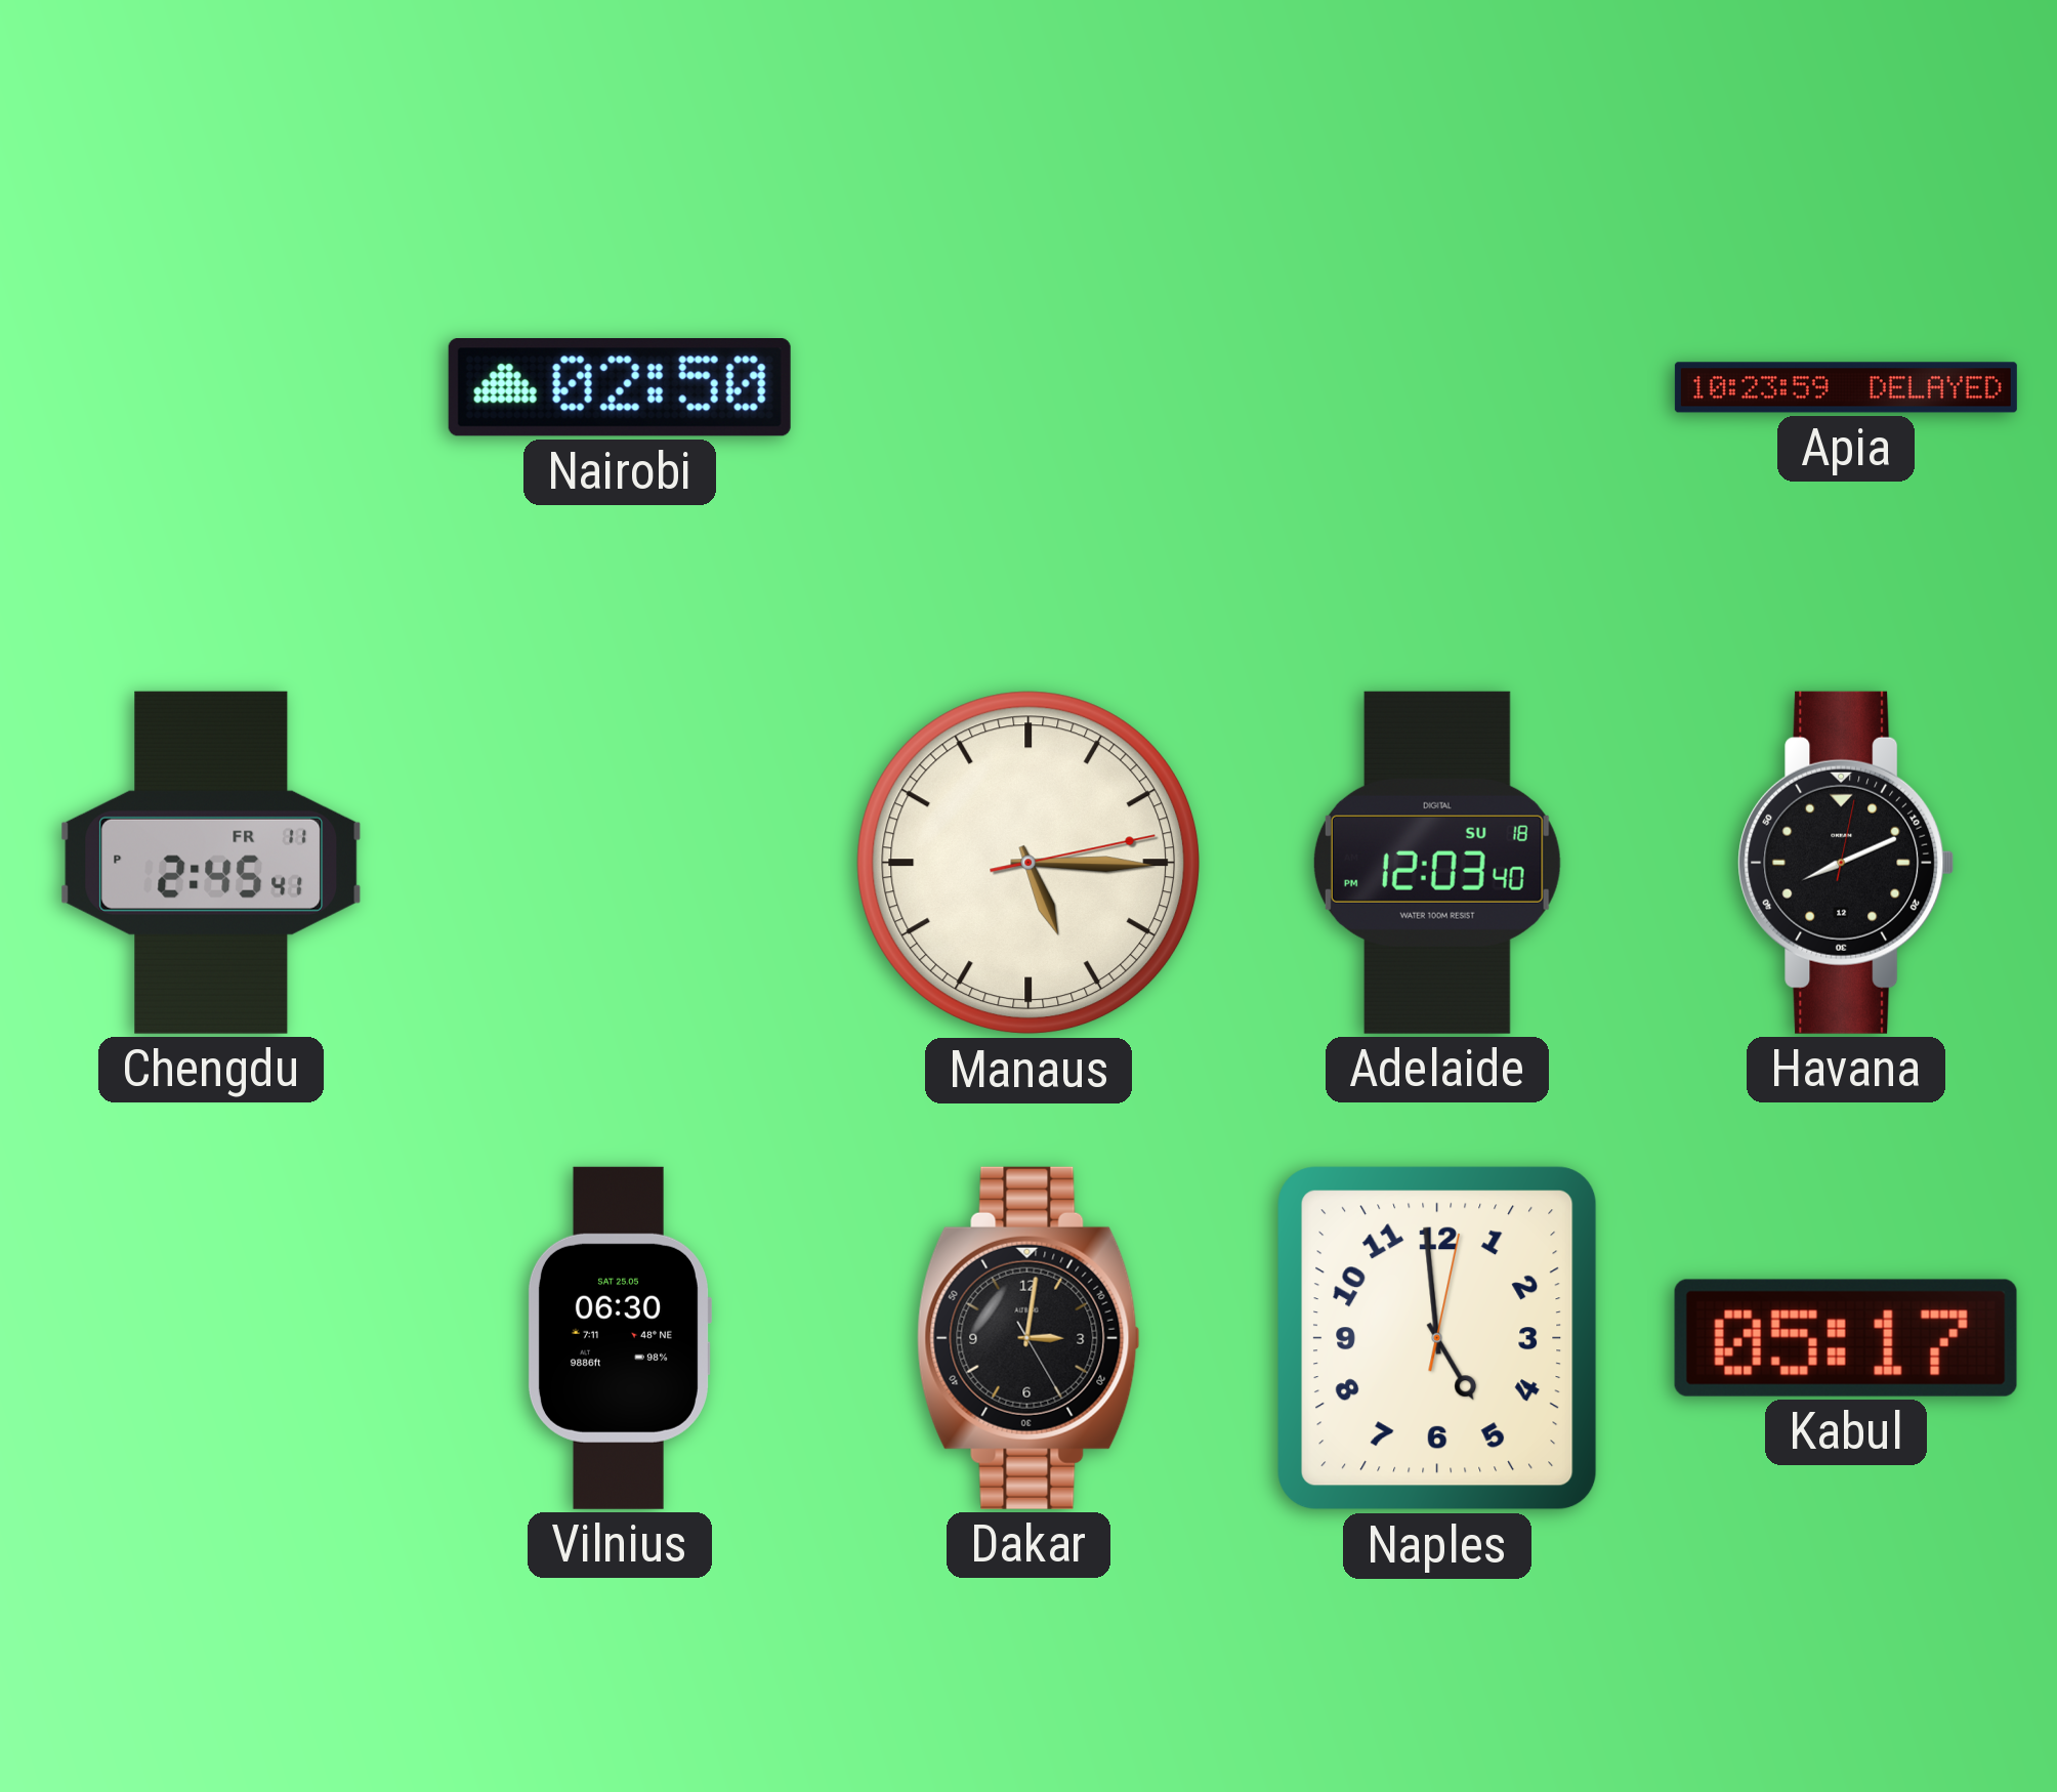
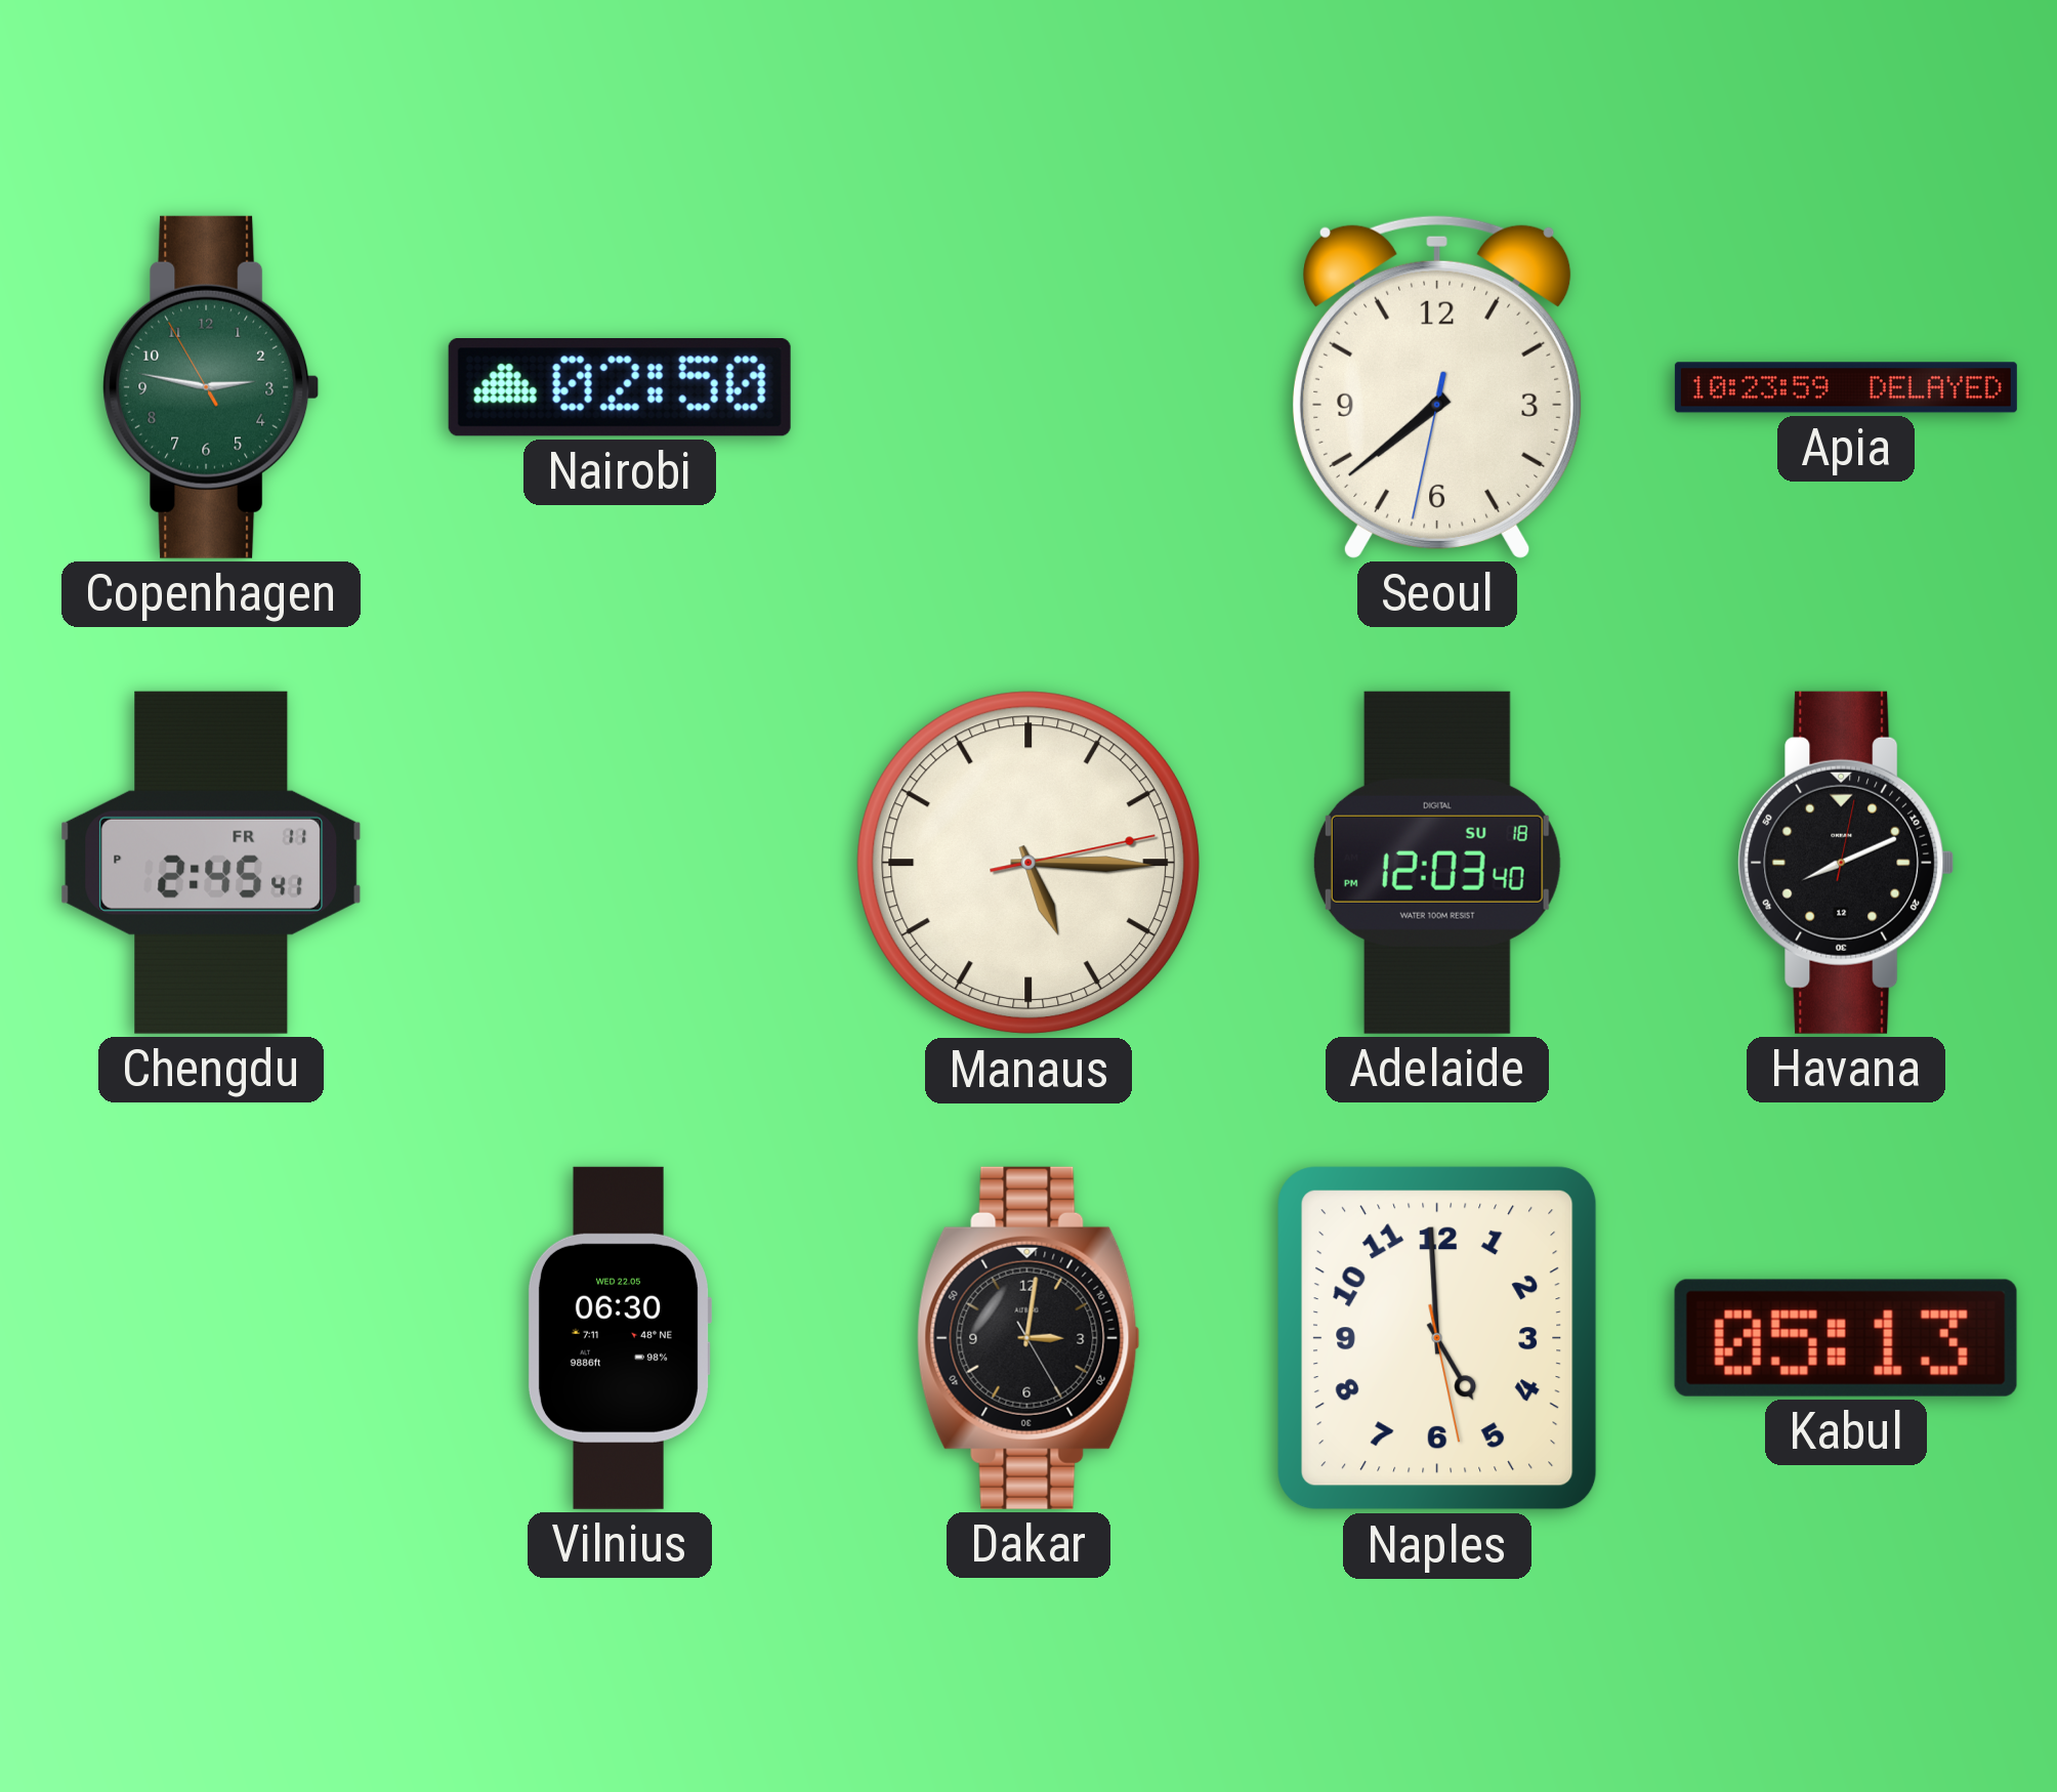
Copenhagen: none -> 2:46 (211, 387)
Seoul: none -> 7:38 (1437, 386)
Vilnius date: SAT 25.05 -> WED 22.05 (619, 1338)
Naples: 4:59:02 -> 4:59:28 (1437, 1338)
Kabul: 05:17 -> 05:13 (1846, 1338)
